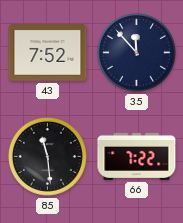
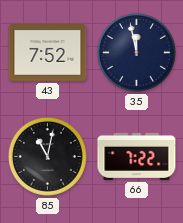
35: 11:53 -> 11:58 (136, 52)
85: 11:29 -> 11:02 (47, 156)
